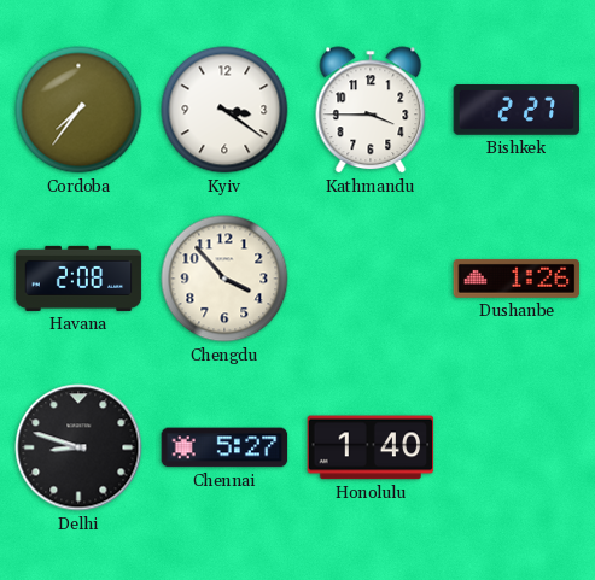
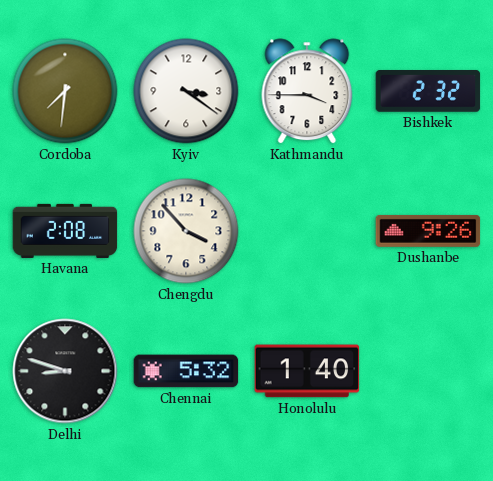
Cordoba: 7:36 -> 7:31 (65, 91)
Bishkek: 2:27 -> 2:32 (428, 92)
Dushanbe: 1:26 -> 9:26 (428, 231)
Chennai: 5:27 -> 5:32 (186, 371)
